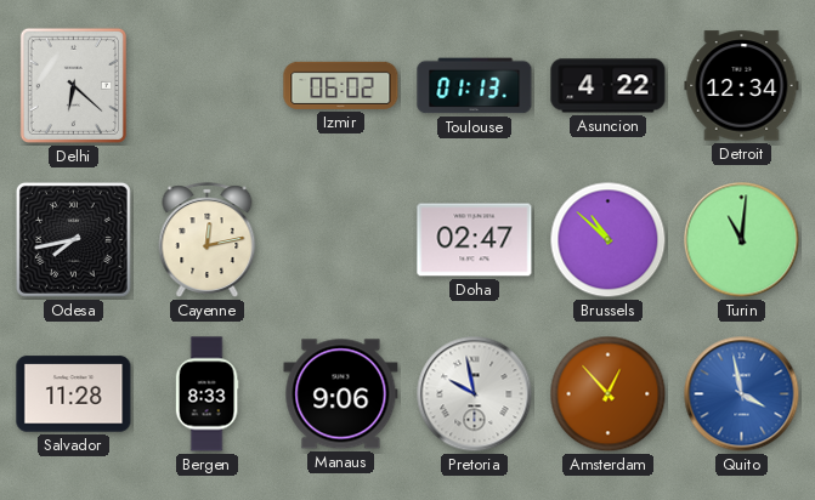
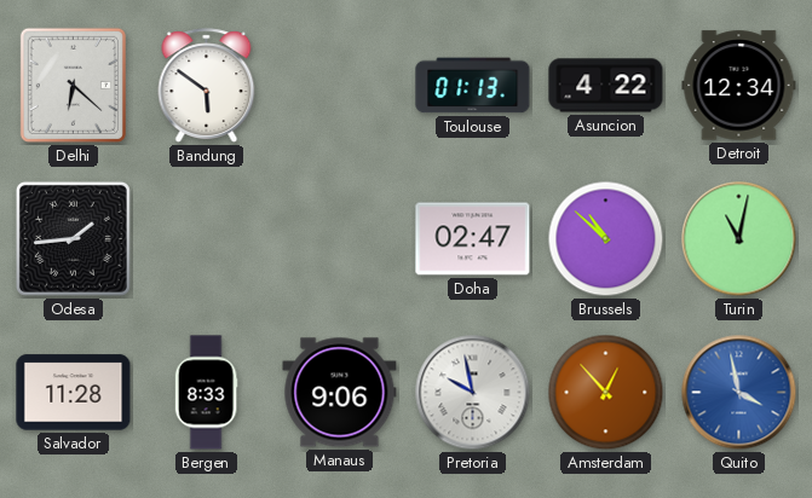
Bandung: none -> 5:51 (207, 86)
Izmir: 06:02 -> none (341, 85)
Odesa: 7:43 -> 1:44 (73, 238)
Cayenne: 12:13 -> none (208, 240)
Turin: 11:01 -> 11:02 (739, 239)
